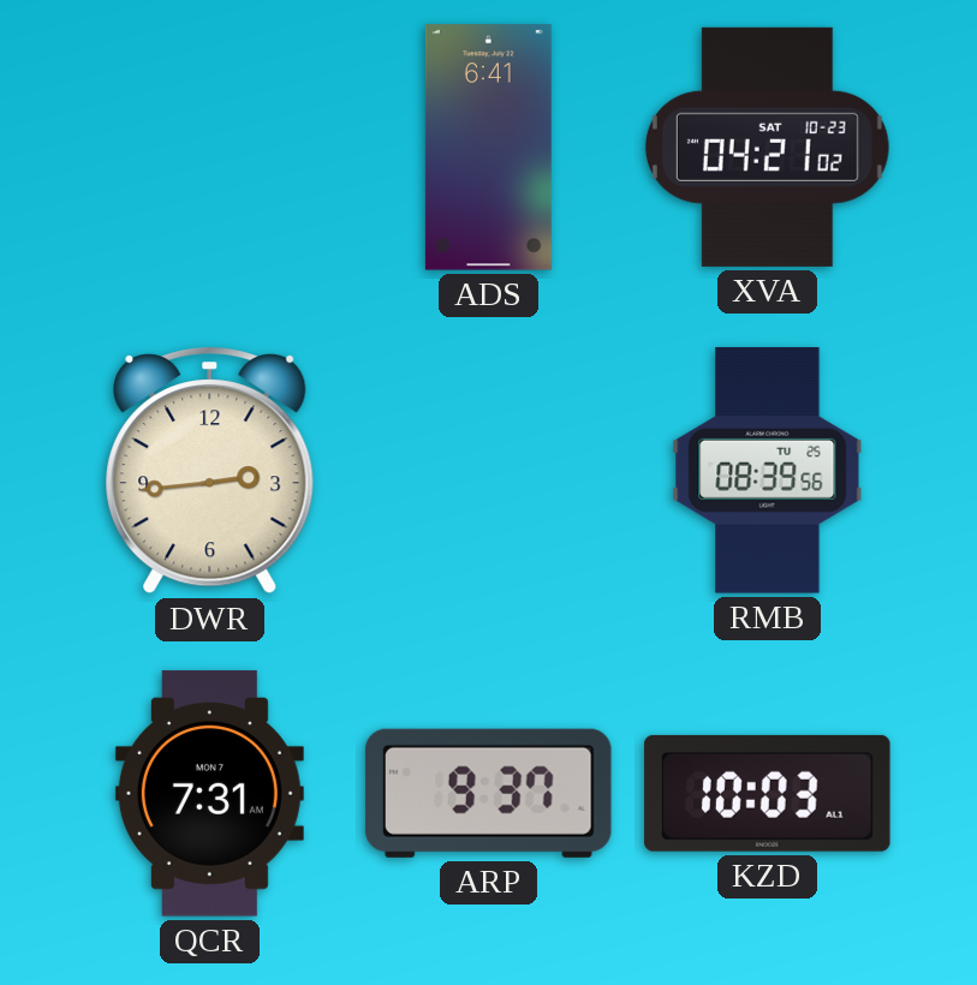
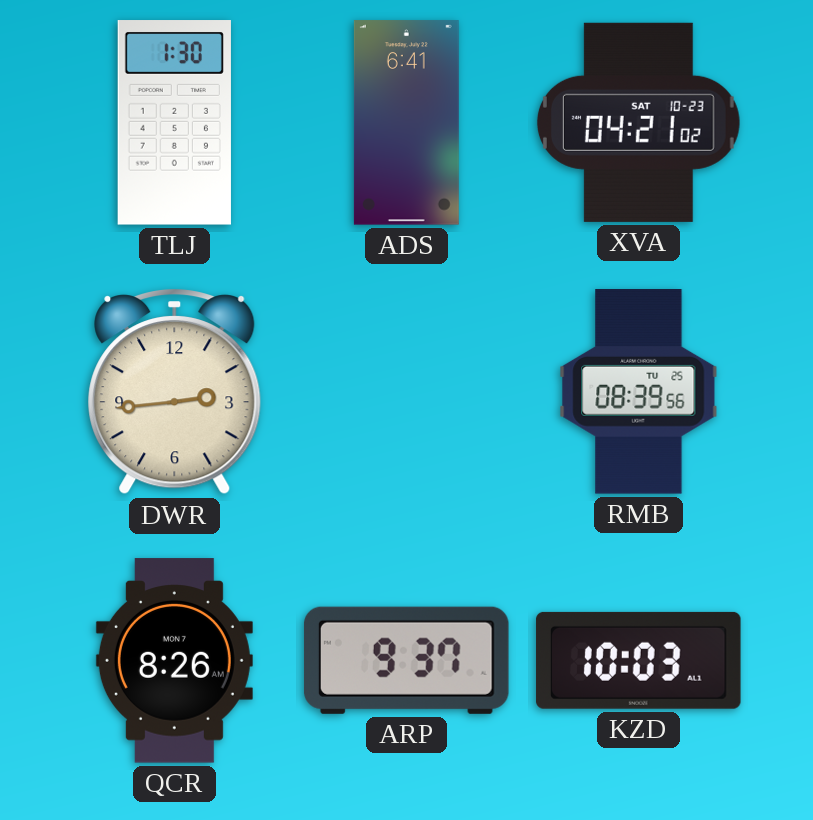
TLJ: none -> 1:30 (174, 123)
QCR: 7:31 -> 8:26 (174, 661)
